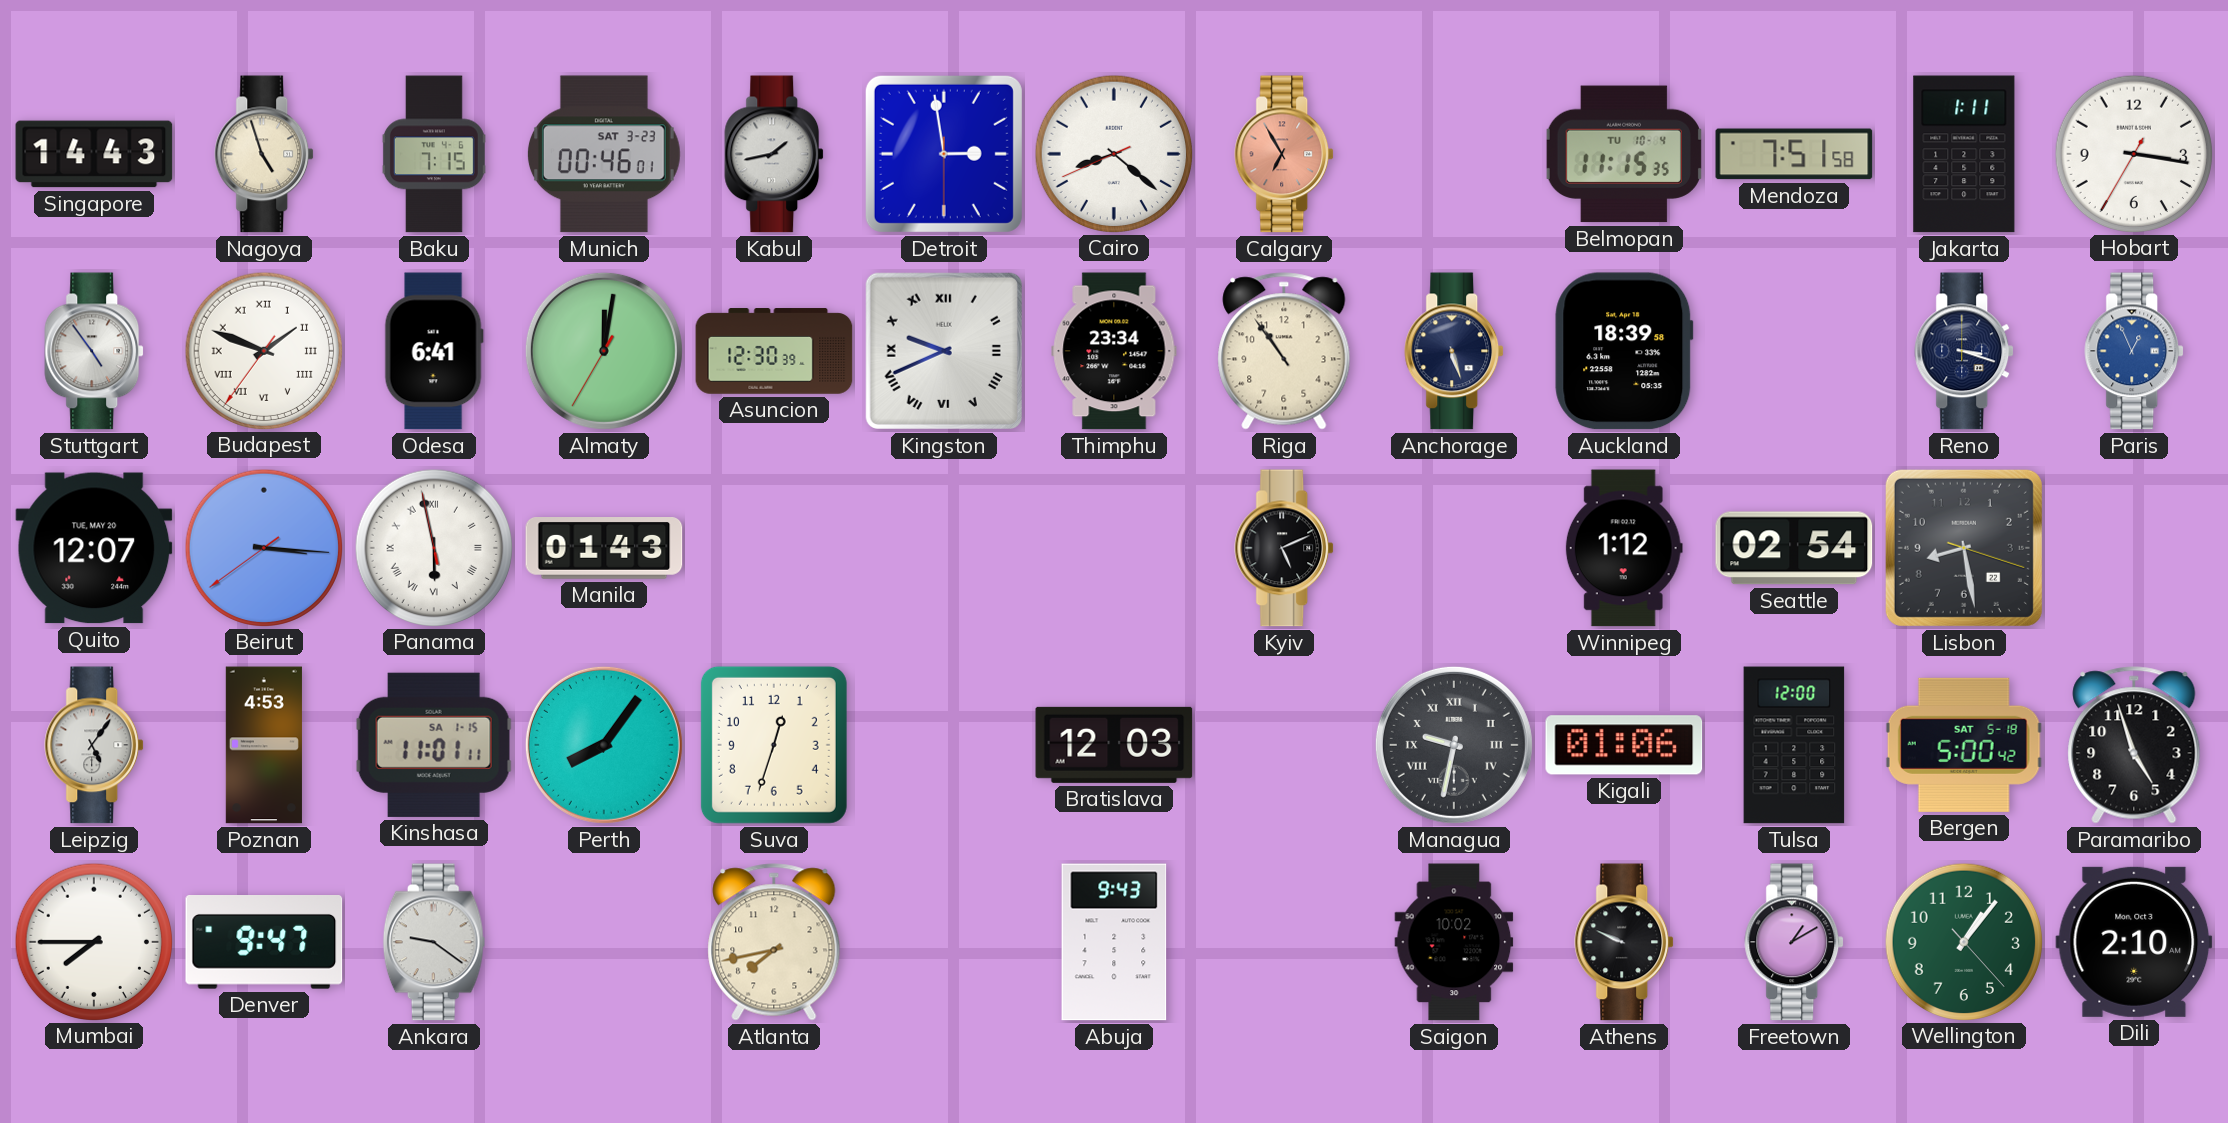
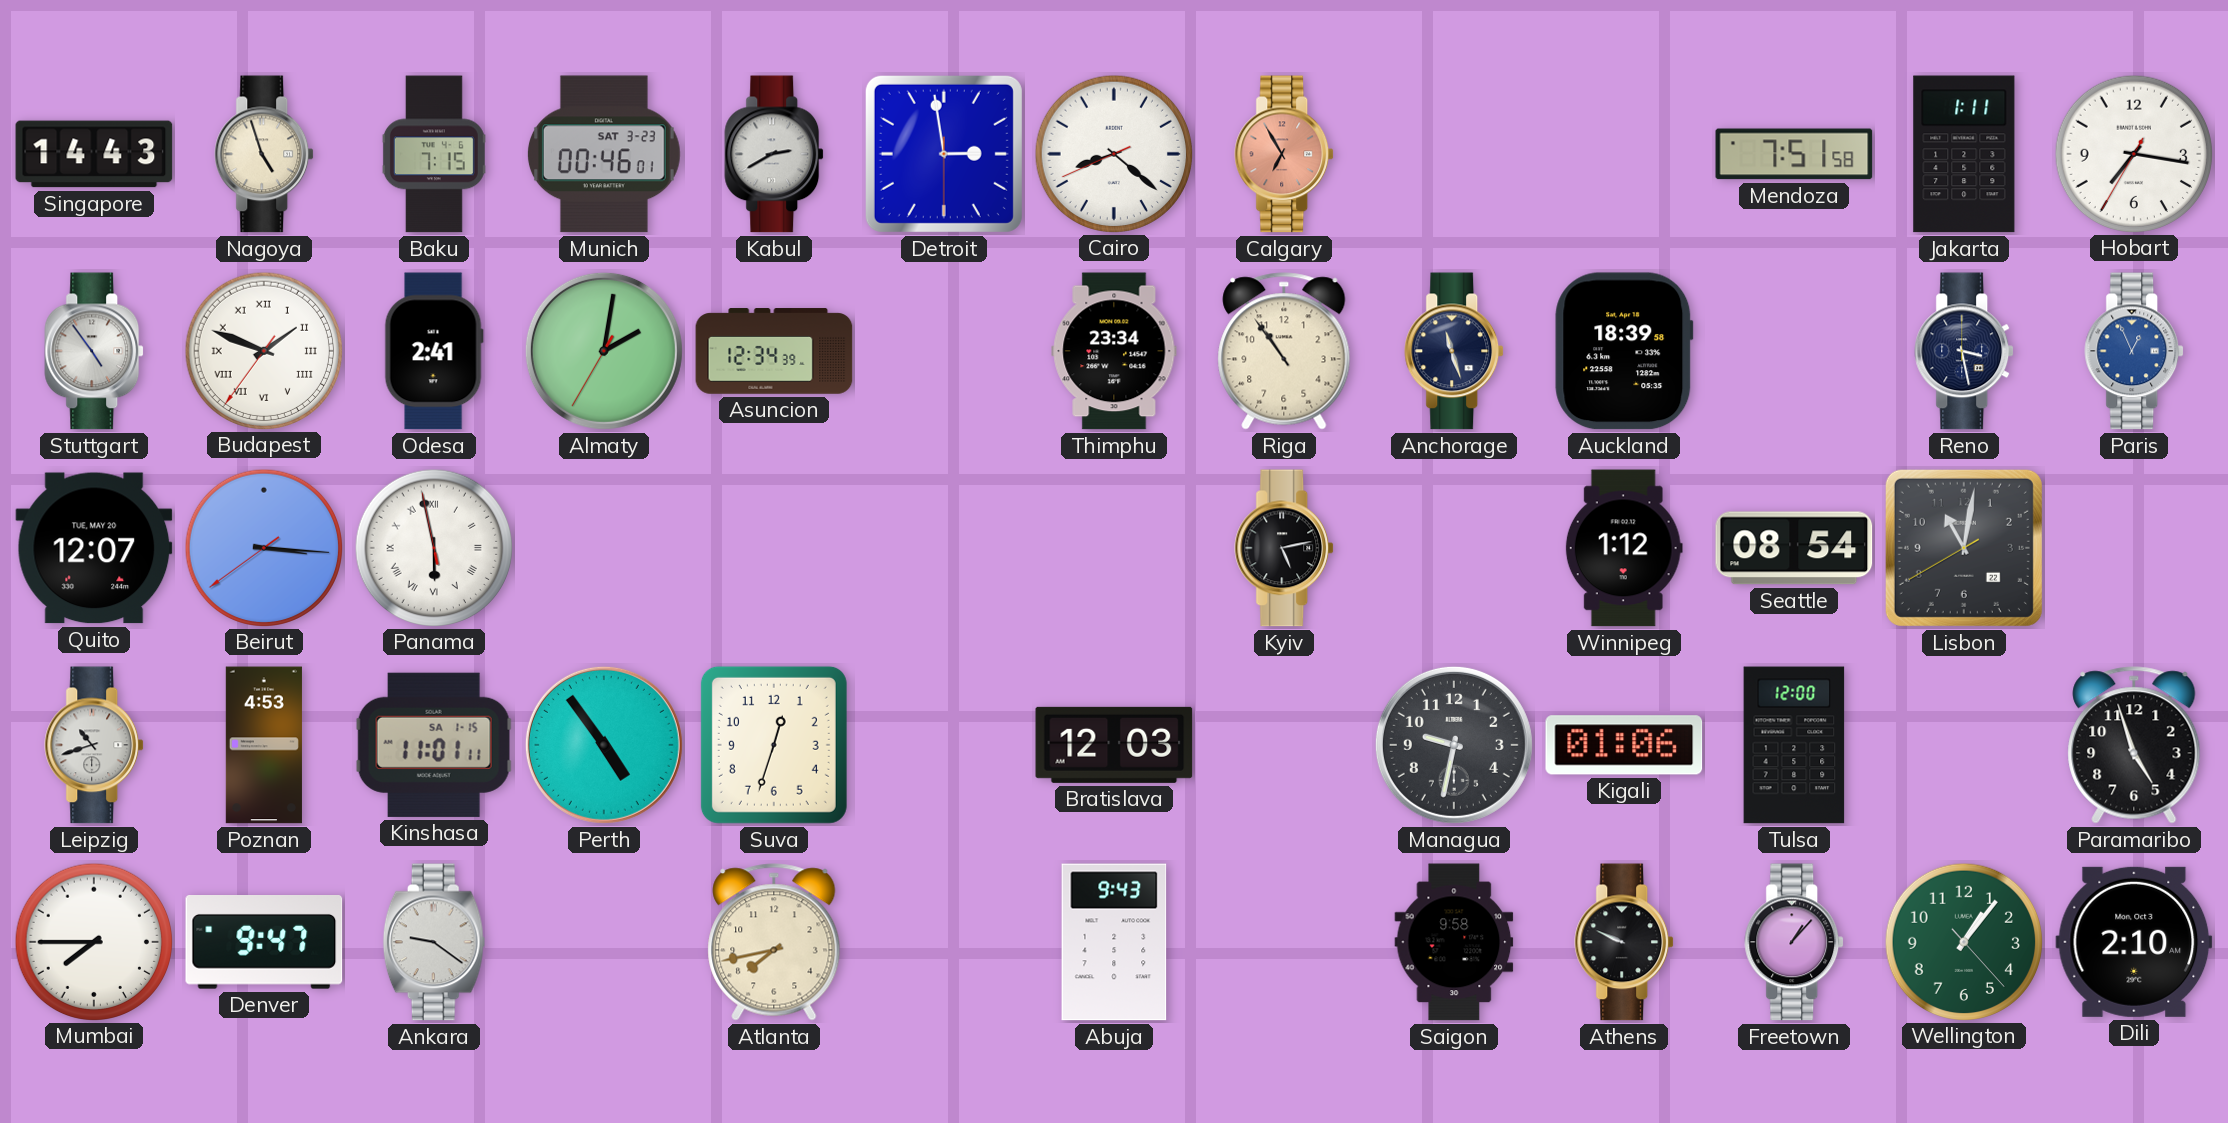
Kabul: 1:43 -> 2:40 (775, 154)
Belmopan: 11:15 -> none (1624, 154)
Hobart: 3:16 -> 7:16 (2133, 153)
Odesa: 6:41 -> 2:41 (434, 351)
Almaty: 12:01 -> 2:01 (604, 351)
Asuncion: 12:30 -> 12:34 (774, 351)
Kingston: 9:41 -> none (944, 351)
Anchorage: 5:27 -> 11:27 (1455, 351)
Reno: 3:18 -> 3:28 (1965, 351)
Manila: 01:43 -> none (604, 549)
Kyiv: 5:11 -> 5:13 (1285, 548)
Seattle: 02:54 -> 08:54 (1794, 548)
Lisbon: 8:28 -> 11:01 (1964, 548)
Leipzig: 5:06 -> 10:42 (95, 745)
Perth: 8:06 -> 4:54 (604, 745)
Managua numerals: Roman -> Arabic (1454, 745)
Bergen: 5:00 -> none (1964, 745)
Saigon: 10:02 -> 9:58 (1454, 942)
Freetown: 1:10 -> 1:07 (1795, 942)
